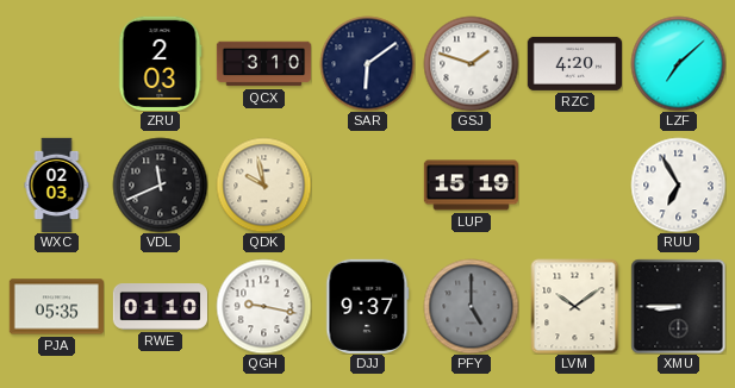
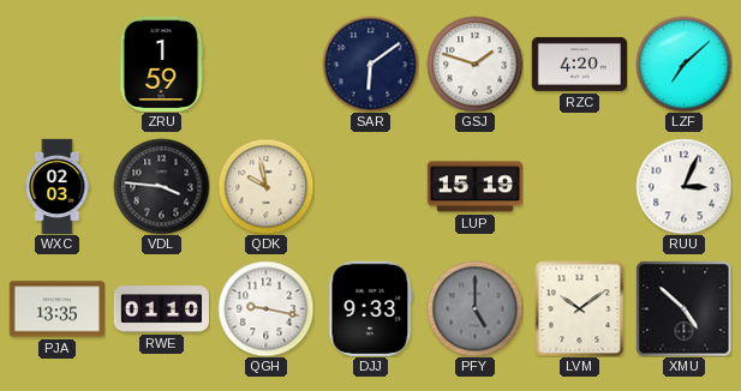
ZRU: 2:03 -> 1:59 (161, 64)
QCX: 3:10 -> none (263, 64)
VDL: 11:41 -> 3:46 (161, 186)
RUU: 6:55 -> 3:04 (683, 186)
PJA: 05:35 -> 13:35 (56, 309)
DJJ: 9:37 -> 9:33 (371, 308)
XMU: 8:45 -> 4:52 (683, 308)
